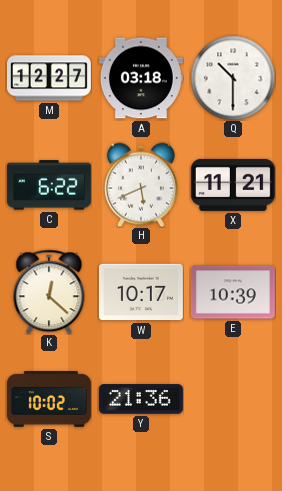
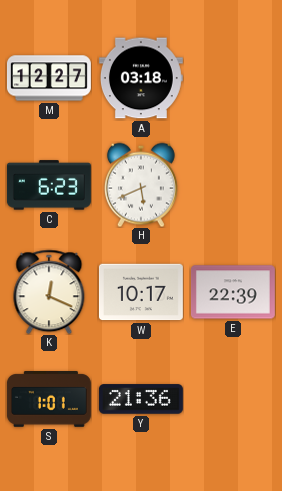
Q: 10:30 -> none (233, 78)
C: 6:22 -> 6:23 (49, 185)
X: 11:21 -> none (233, 185)
K: 12:22 -> 12:19 (49, 292)
E: 10:39 -> 22:39 (233, 292)
S: 10:02 -> 1:01 (49, 400)
